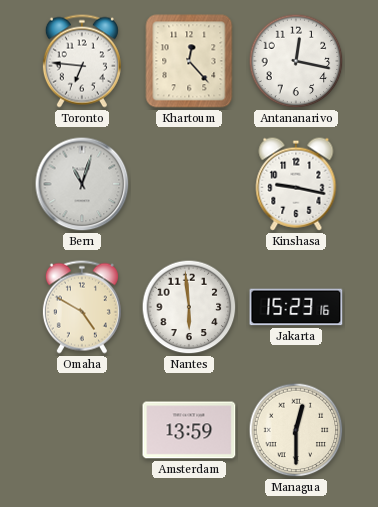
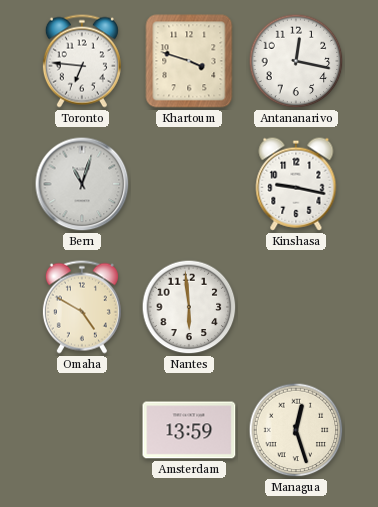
Khartoum: 12:23 -> 3:48 (189, 61)
Jakarta: 15:23 -> none (296, 307)
Managua: 12:30 -> 12:27 (296, 430)
